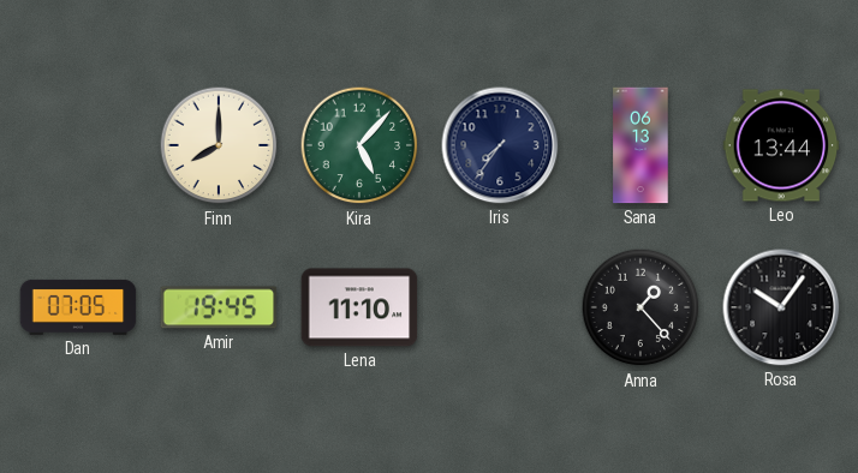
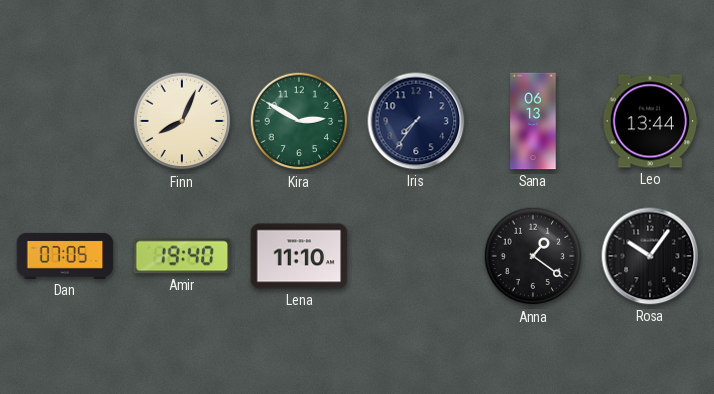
Finn: 8:00 -> 8:04 (182, 121)
Kira: 5:07 -> 2:50 (299, 121)
Amir: 19:45 -> 19:40 (182, 256)
Anna: 1:23 -> 1:21 (533, 256)
